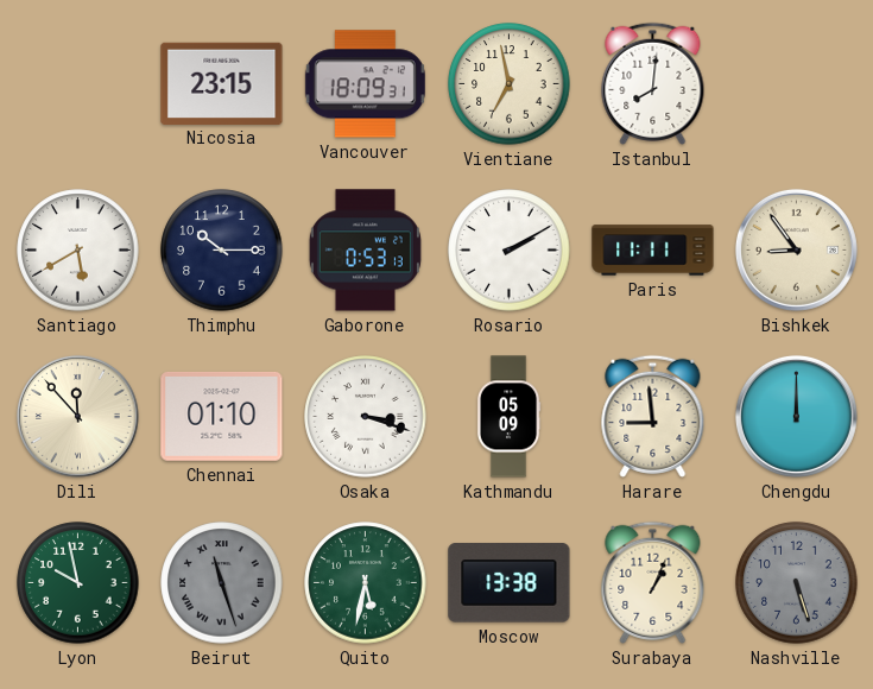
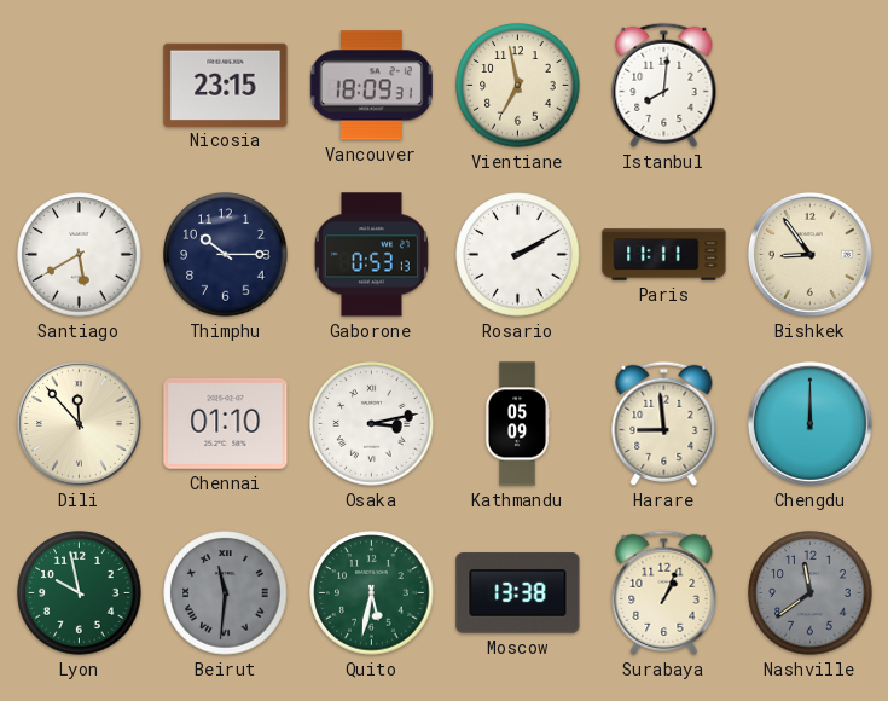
Osaka: 3:18 -> 3:13 (372, 424)
Beirut: 11:27 -> 11:31 (226, 593)
Nashville: 5:27 -> 11:39 (811, 593)
